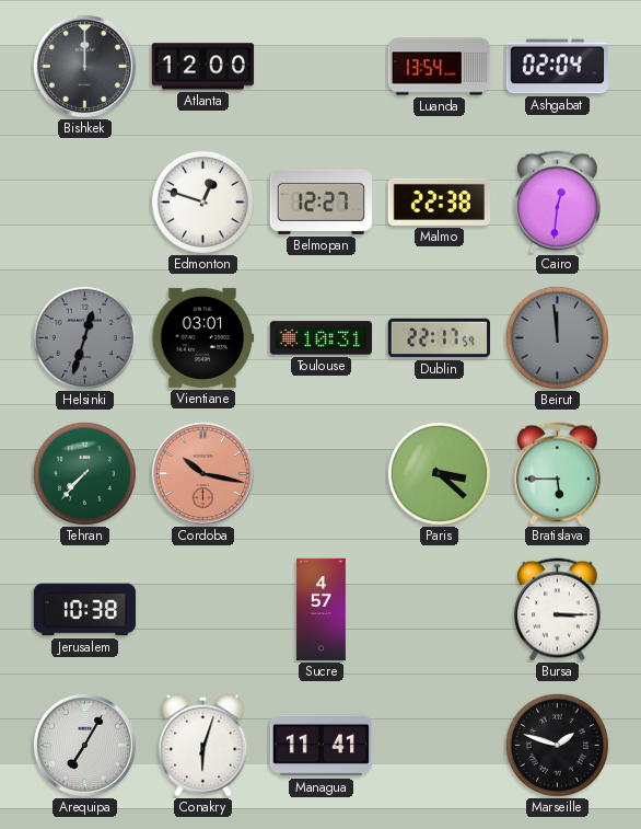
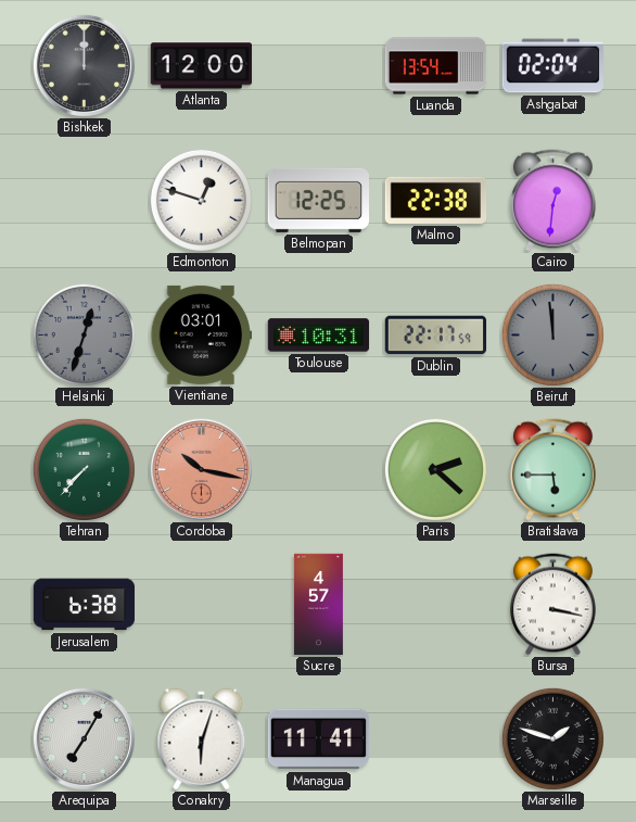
Belmopan: 12:27 -> 12:25 (318, 200)
Paris: 3:22 -> 2:22 (435, 469)
Jerusalem: 10:38 -> 6:38 (85, 605)
Bursa: 3:15 -> 3:17 (552, 605)
